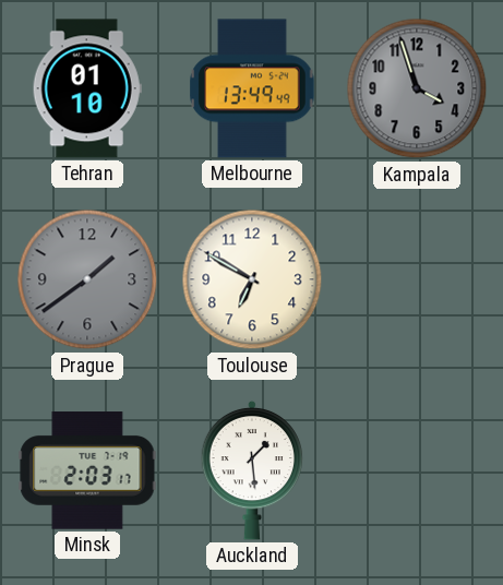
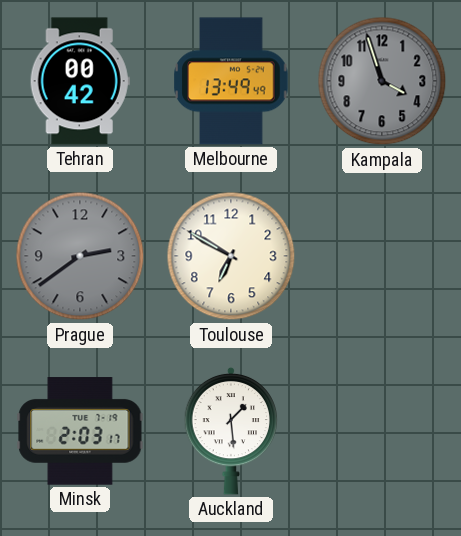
Tehran: 01:10 -> 00:42 (80, 81)
Prague: 1:39 -> 2:39 (80, 256)
